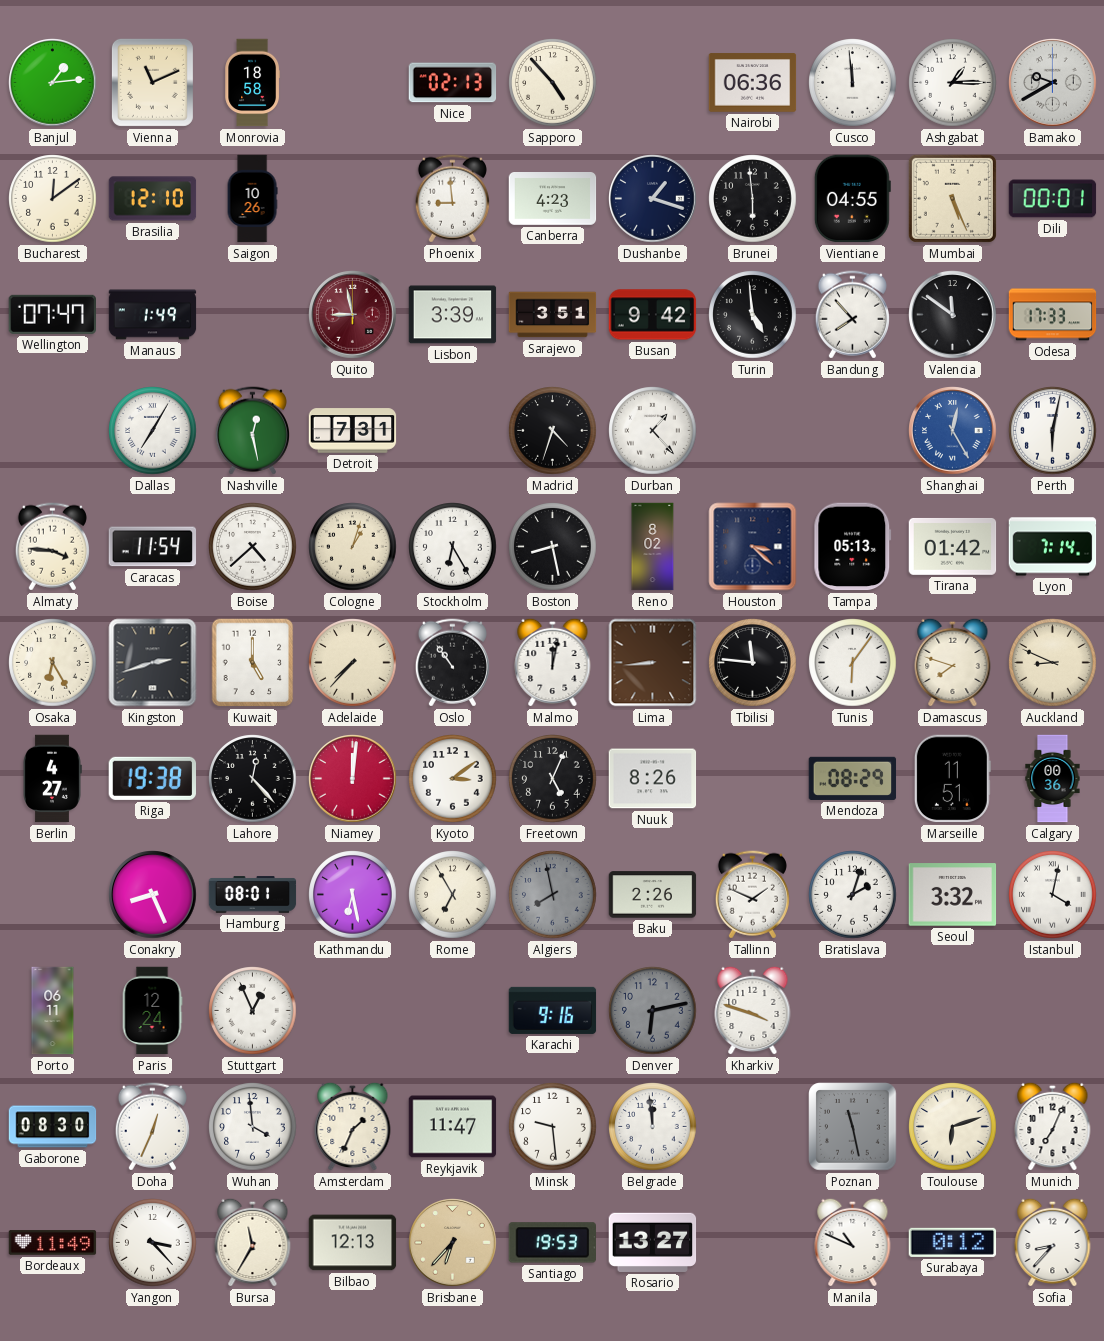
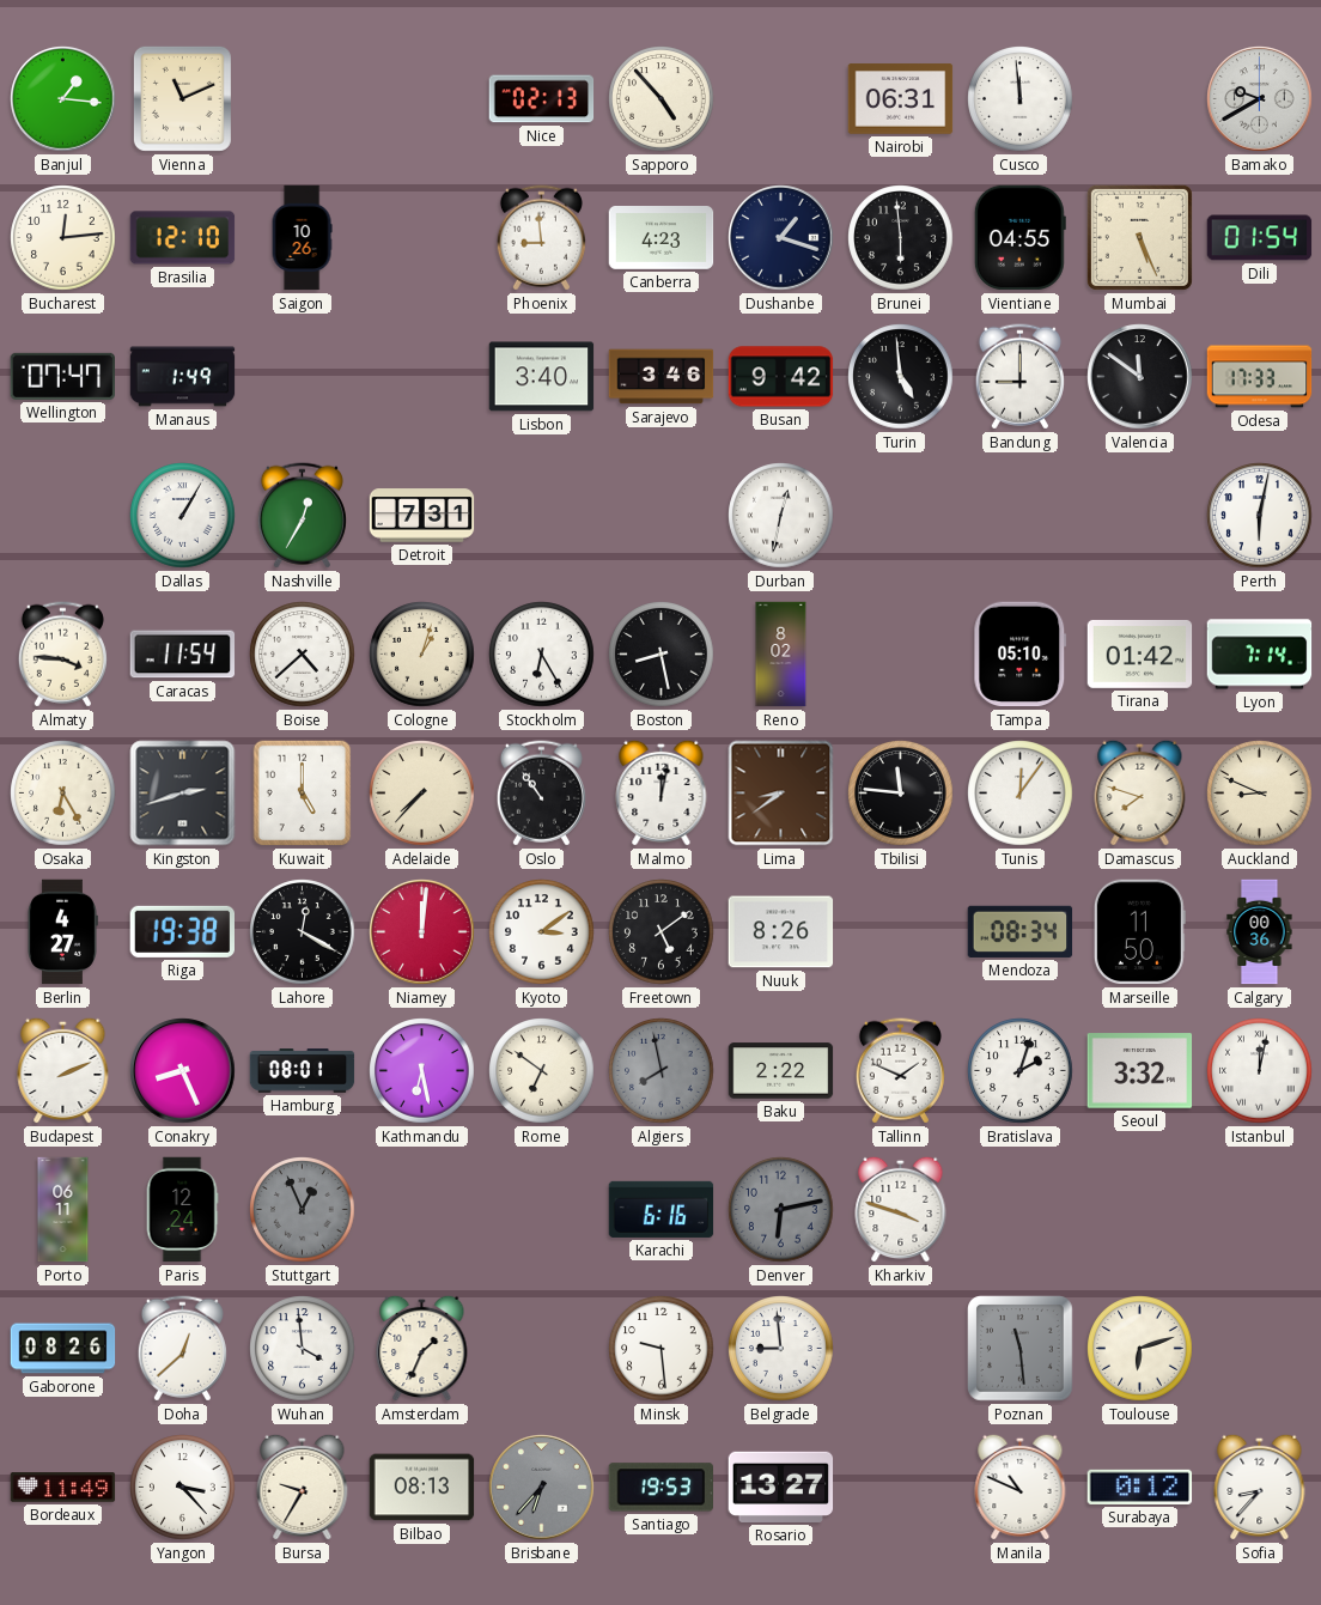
Banjul: 1:14 -> 1:16 (63, 99)
Monrovia: 18:58 -> none (252, 83)
Nairobi: 06:36 -> 06:31 (901, 99)
Ashgabat: 1:15 -> none (953, 83)
Bucharest: 12:09 -> 12:14 (63, 238)
Dili: 00:01 -> 01:54 (1260, 238)
Quito: 8:58 -> none (353, 315)
Lisbon: 3:39 -> 3:40 (542, 377)
Sarajevo: 3:51 -> 3:46 (662, 377)
Bandung: 7:53 -> 9:00 (1019, 377)
Dallas: 7:05 -> 1:05 (183, 516)
Nashville: 12:28 -> 12:35 (302, 516)
Madrid: 4:33 -> none (553, 431)
Durban: 1:23 -> 12:32 (781, 516)
Shanghai: 12:25 -> none (953, 431)
Houston: 3:22 -> none (753, 547)
Tampa: 05:13 -> 05:10 (1021, 655)
Lima: 8:44 -> 8:39 (781, 794)
Tunis: 6:06 -> 12:06 (1021, 794)
Lahore: 12:23 -> 12:20 (303, 932)
Freetown: 5:04 -> 5:09 (662, 932)
Mendoza: 08:29 -> 08:34 (1021, 931)
Marseille: 11:51 -> 11:50 (1139, 932)
Budapest: none -> 2:11 (63, 1070)
Rome: 6:55 -> 6:51 (542, 1071)
Baku: 2:26 -> 2:22 (781, 1071)
Istanbul: 4:02 -> 12:02 (1260, 1071)
Stuttgart dial: white -> grey (303, 1210)
Karachi: 9:16 -> 6:16 (662, 1209)
Gaborone: 08:30 -> 08:26 (63, 1349)
Doha: 12:34 -> 12:38 (182, 1349)
Reykjavik: 11:47 -> none (453, 1127)
Belgrade: 11:59 -> 8:59 (781, 1349)
Poznan: 11:28 -> 11:29 (1021, 1349)
Munich: 7:04 -> none (1053, 1126)
Bursa: 11:35 -> 9:35 (303, 1487)
Bilbao: 12:13 -> 08:13 (422, 1488)
Brisbane dial: champagne -> grey (542, 1488)
